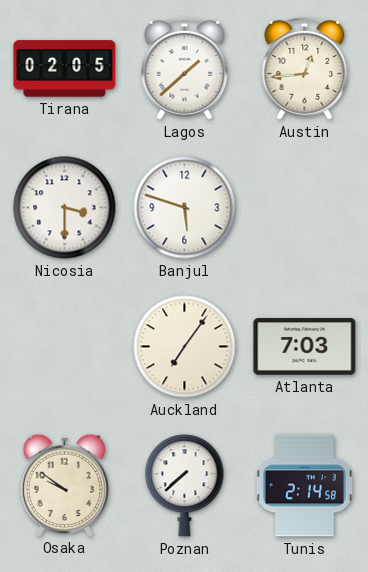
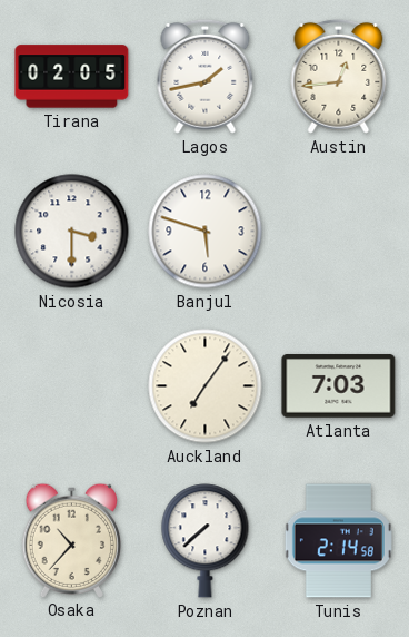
Lagos: 1:38 -> 1:43 (206, 76)
Osaka: 9:51 -> 10:37 (71, 540)
